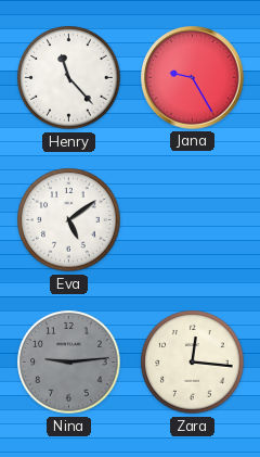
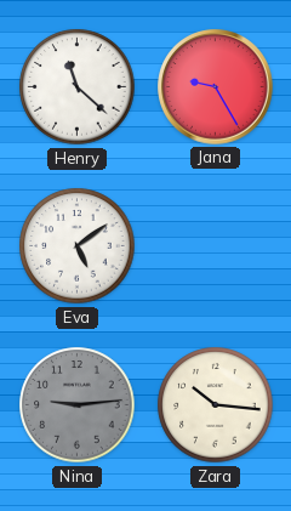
Henry: 11:23 -> 11:22 (78, 87)
Zara: 12:16 -> 10:16 (216, 405)
